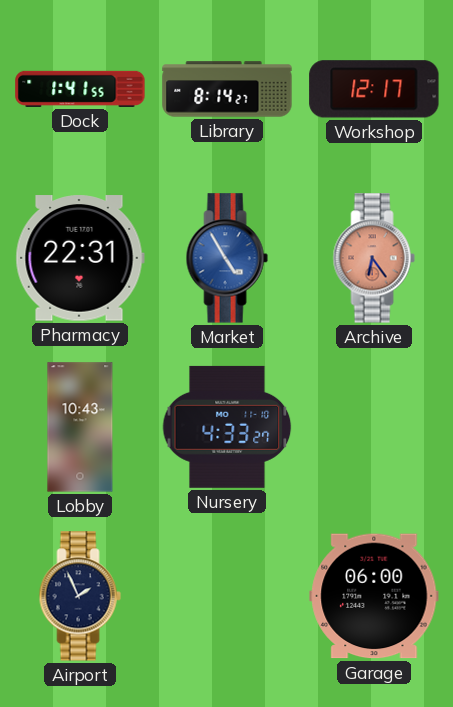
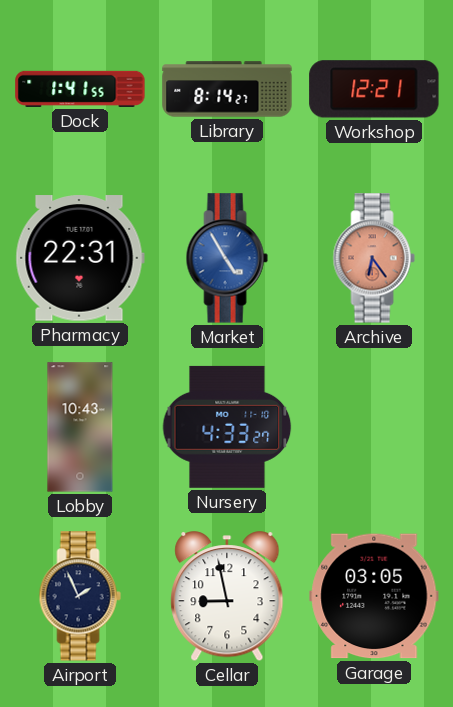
Workshop: 12:17 -> 12:21 (374, 89)
Cellar: none -> 8:58 (227, 597)
Garage: 06:00 -> 03:05 (374, 596)
